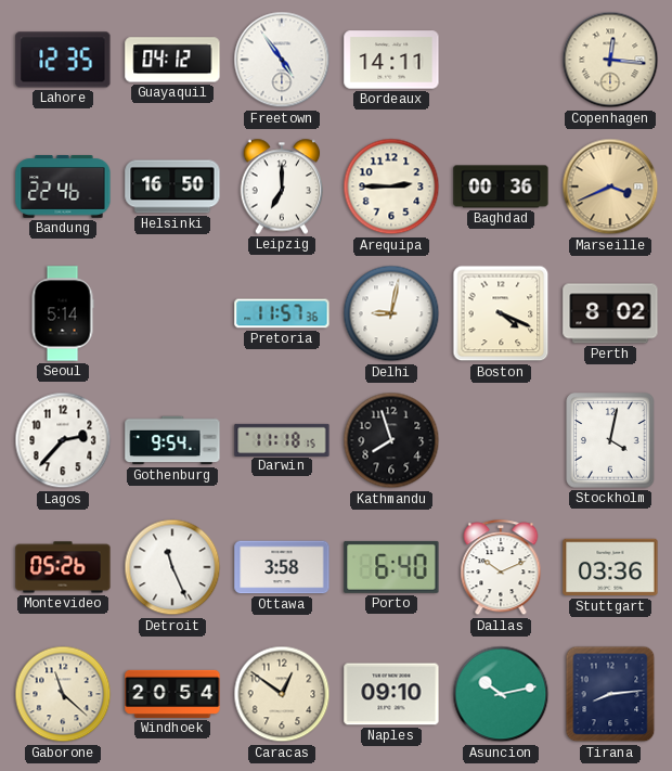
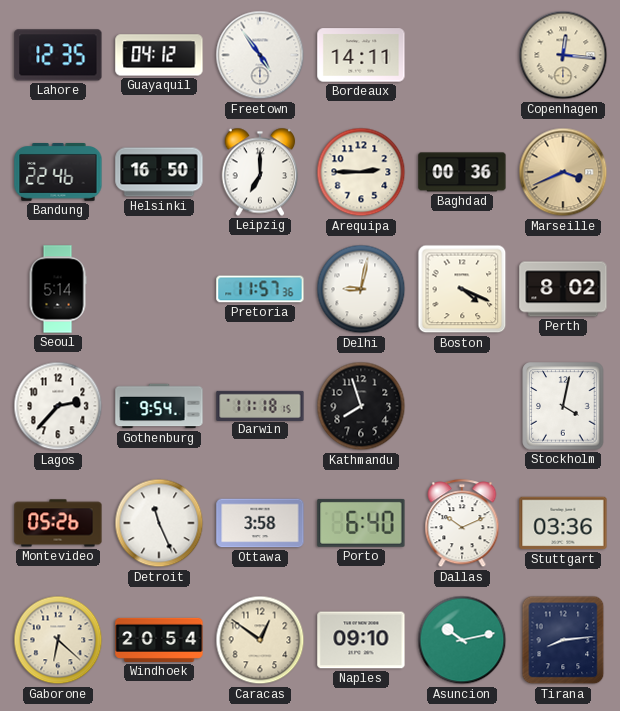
Gaborone: 11:22 -> 6:22 (58, 640)
